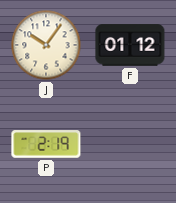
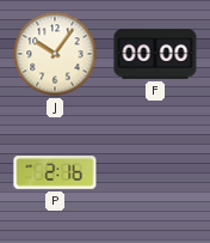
F: 01:12 -> 00:00 (155, 54)
P: 2:19 -> 2:16 (55, 172)
